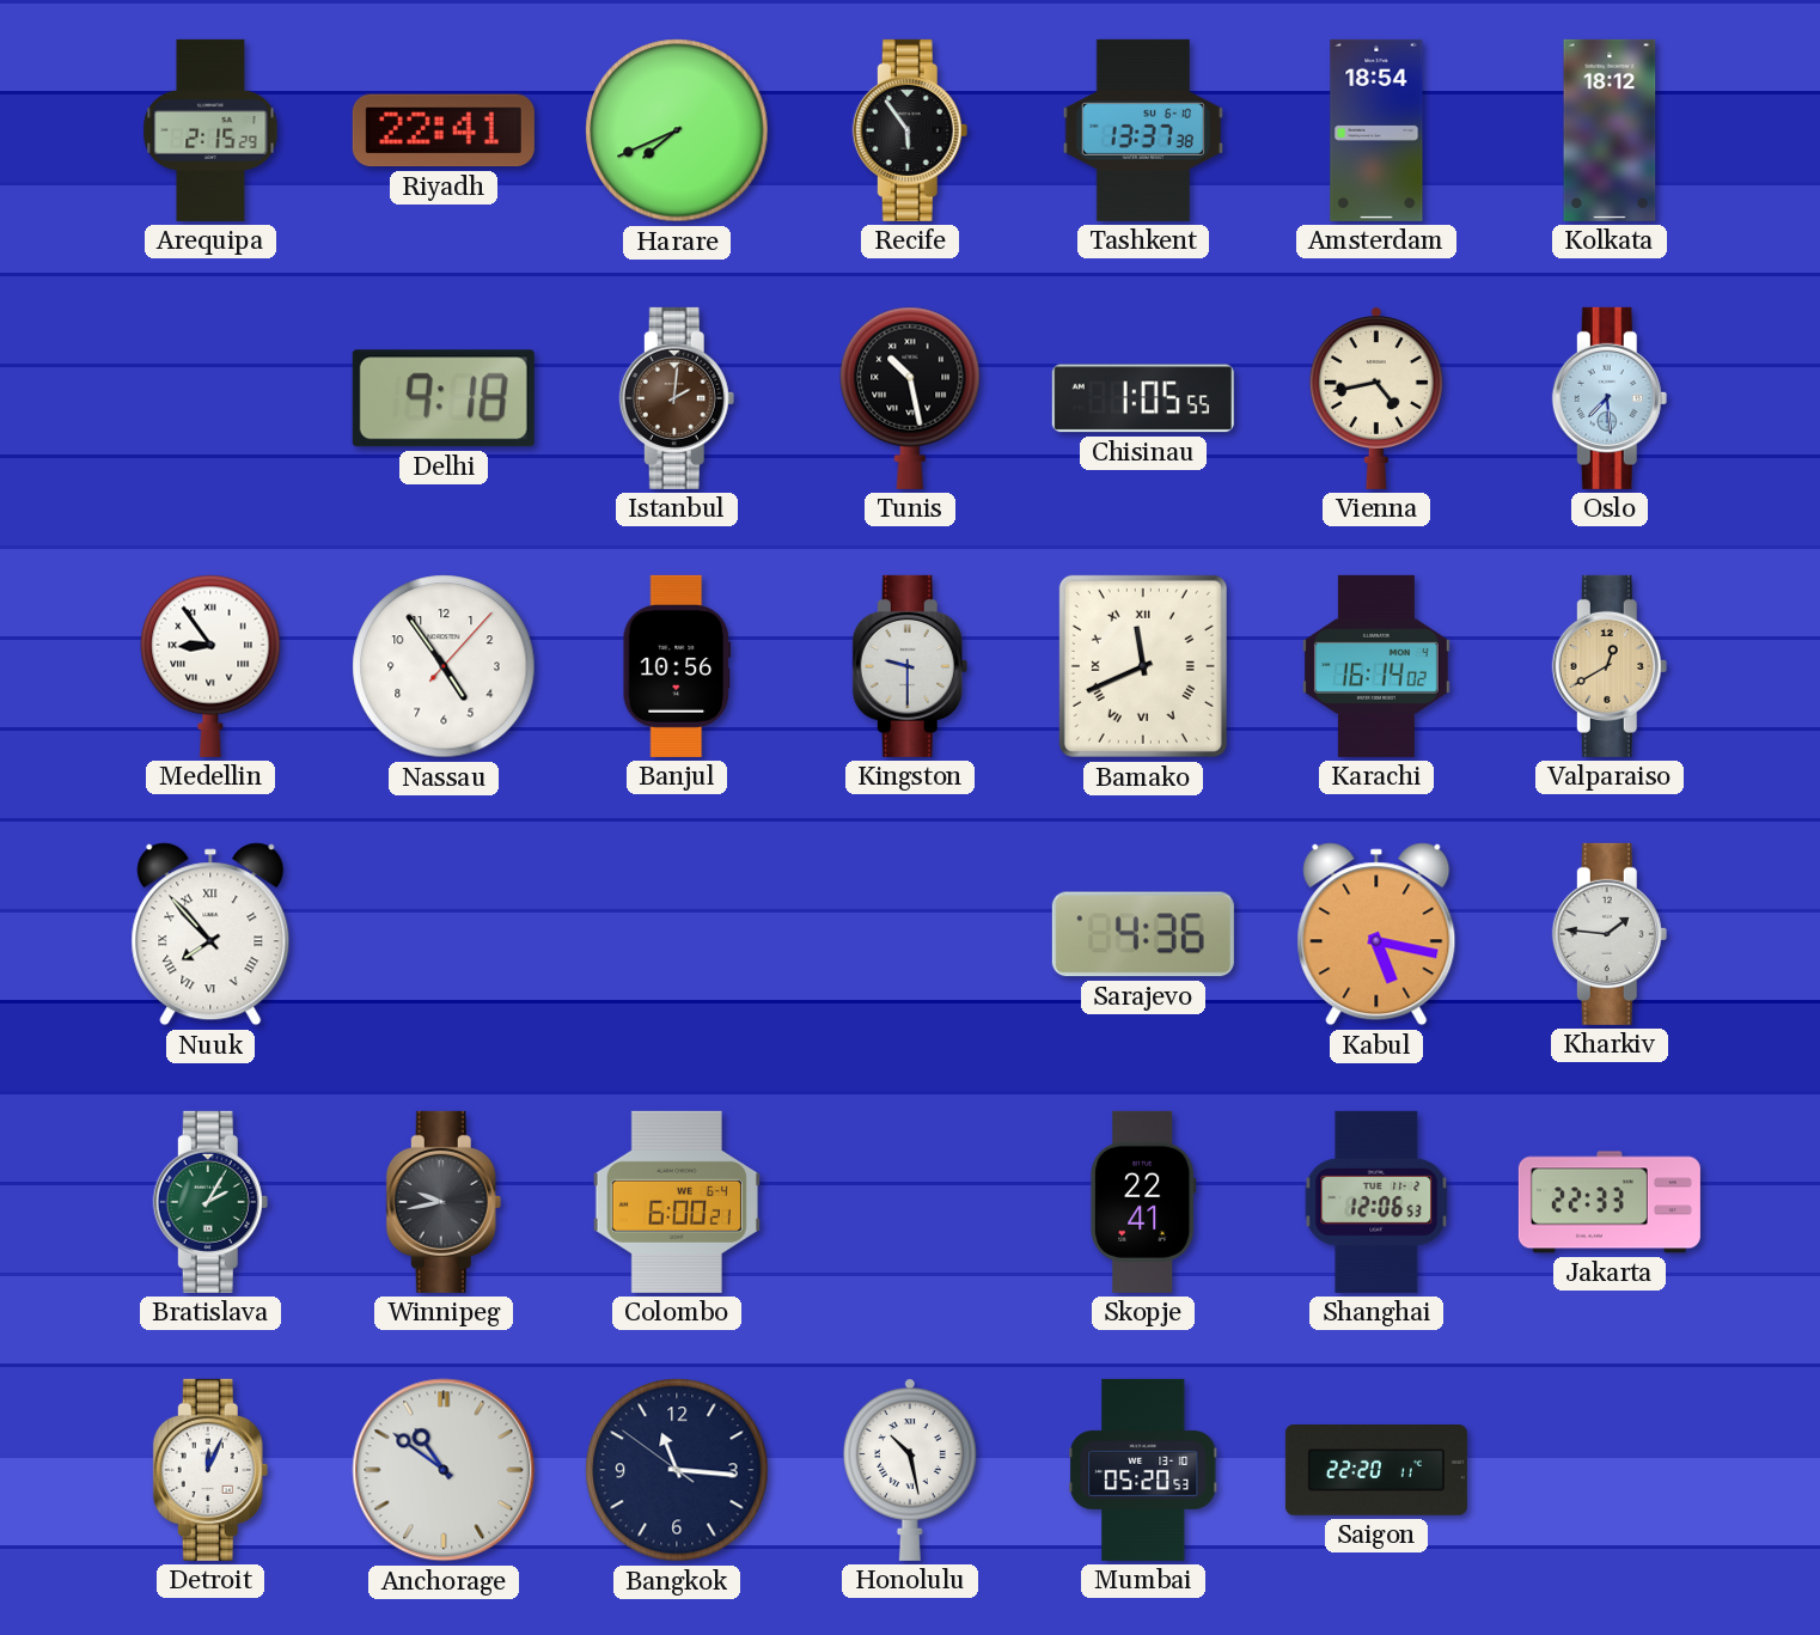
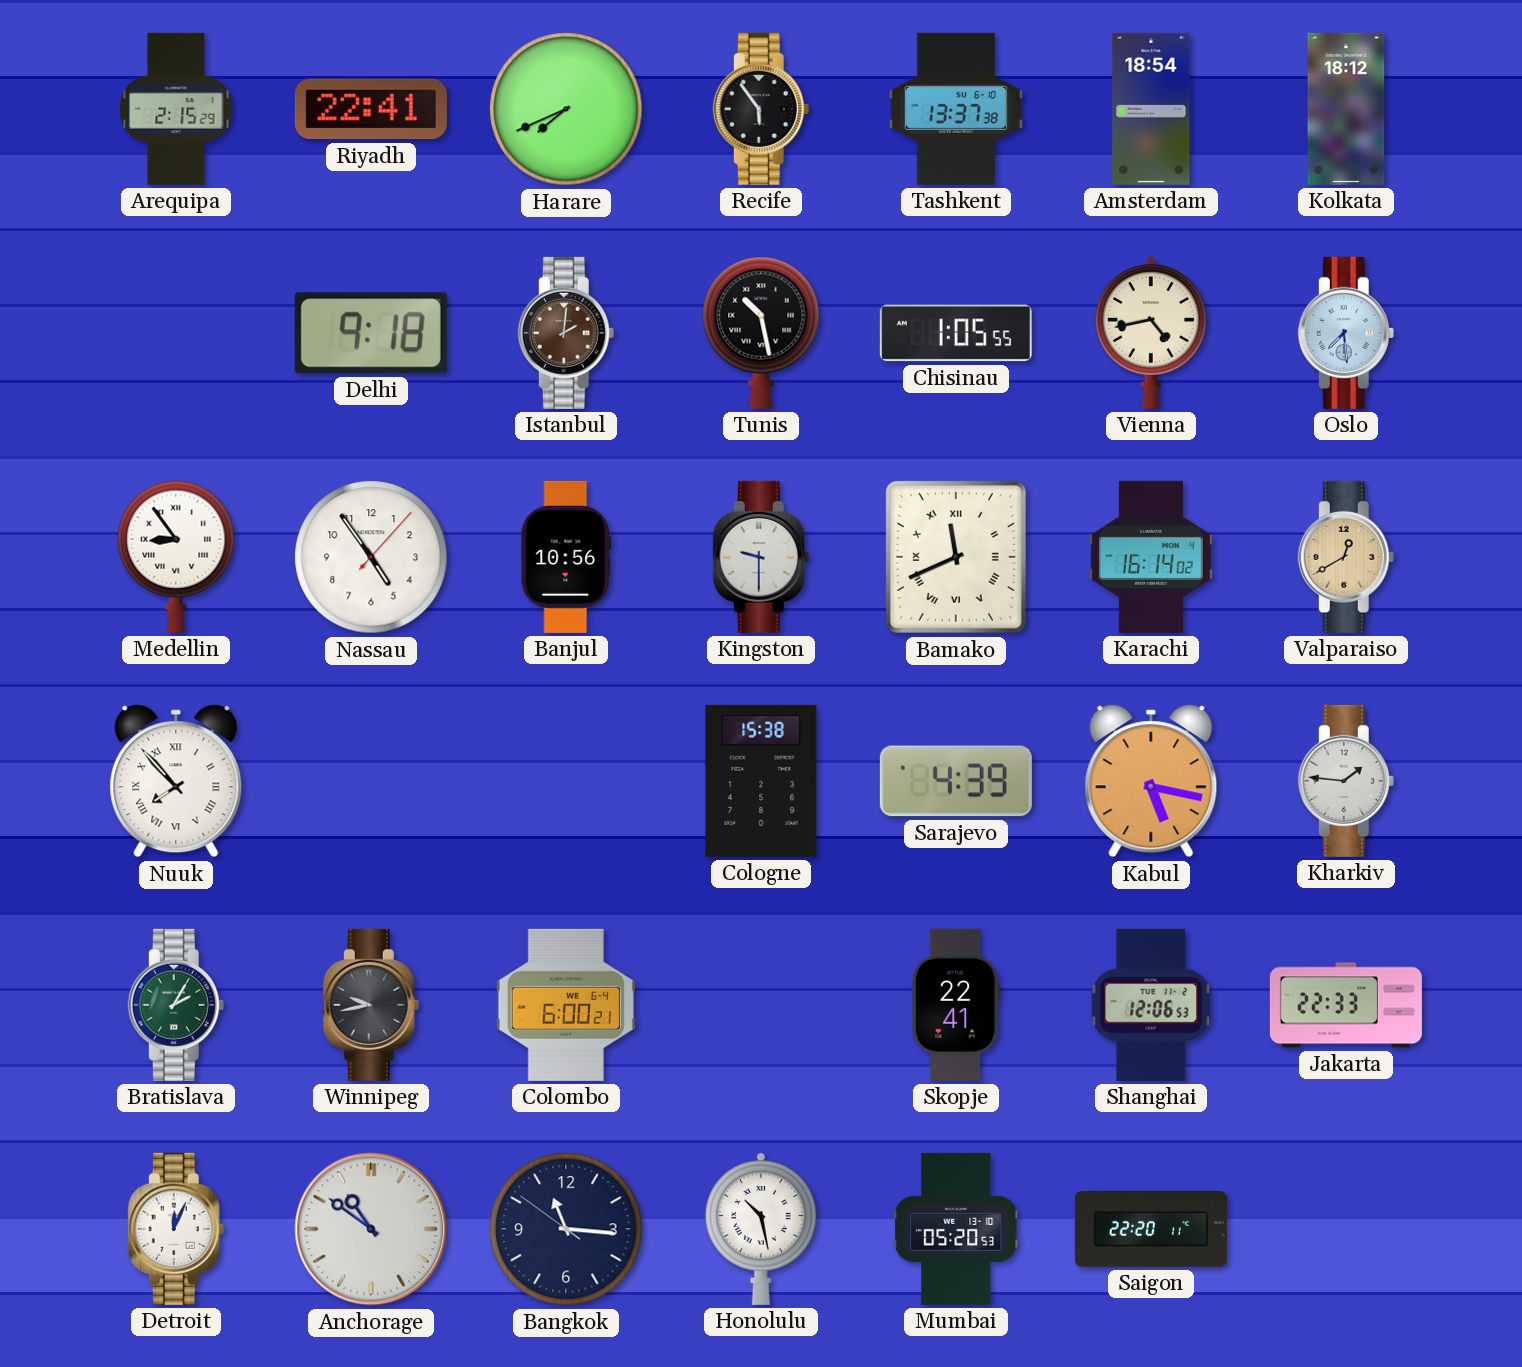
Cologne: none -> 15:38 (761, 781)
Sarajevo: 4:36 -> 4:39 (956, 781)
